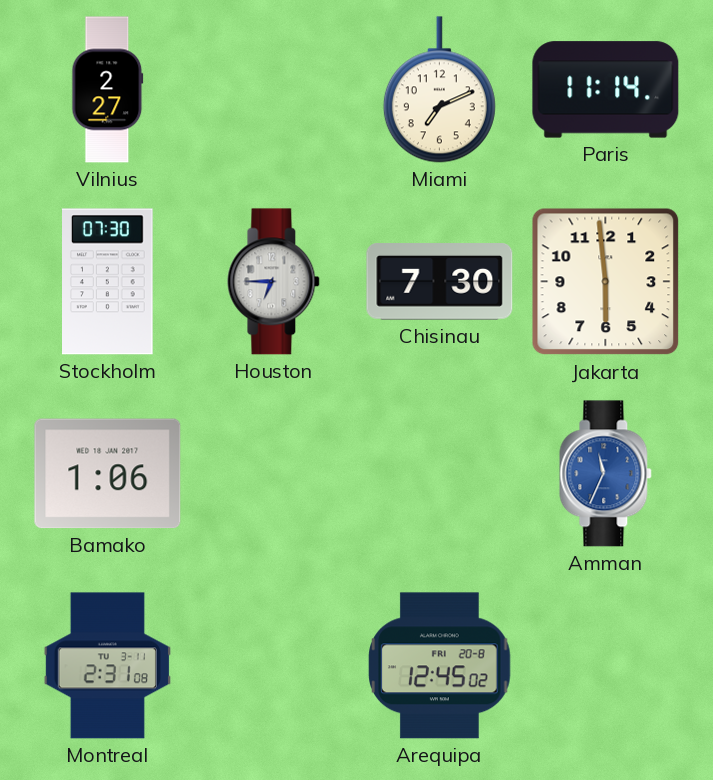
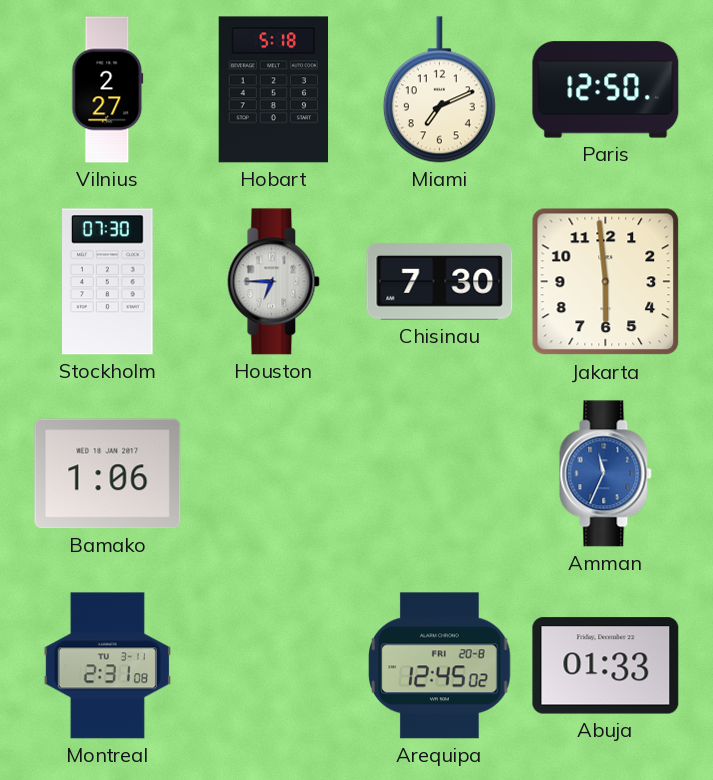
Hobart: none -> 5:18 (274, 90)
Paris: 11:14 -> 12:50 (606, 90)
Abuja: none -> 01:33 (606, 666)
